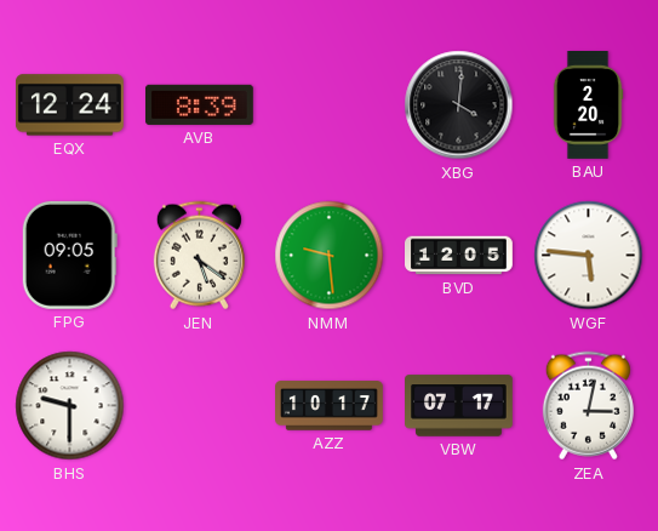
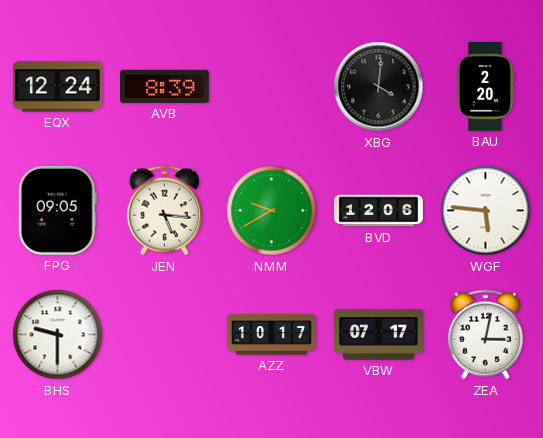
JEN: 5:21 -> 5:16 (164, 211)
NMM: 9:29 -> 9:40 (272, 211)
BVD: 12:05 -> 12:06 (379, 211)
